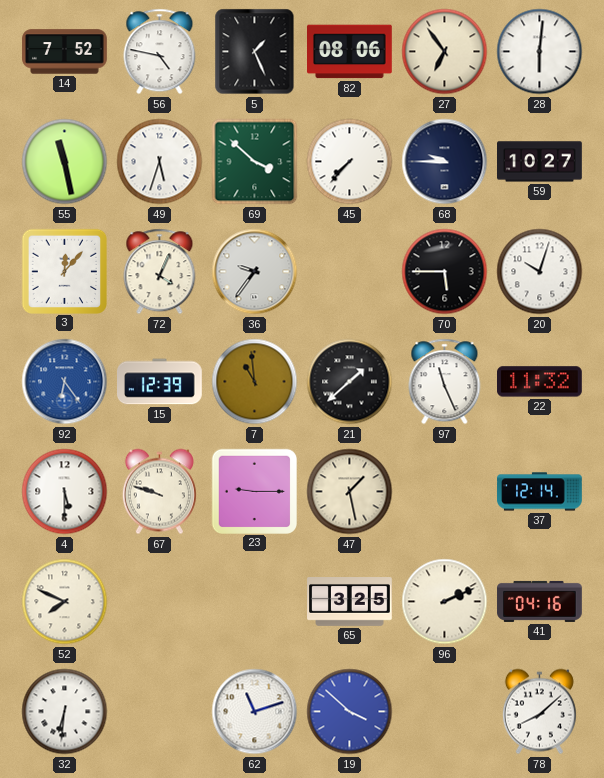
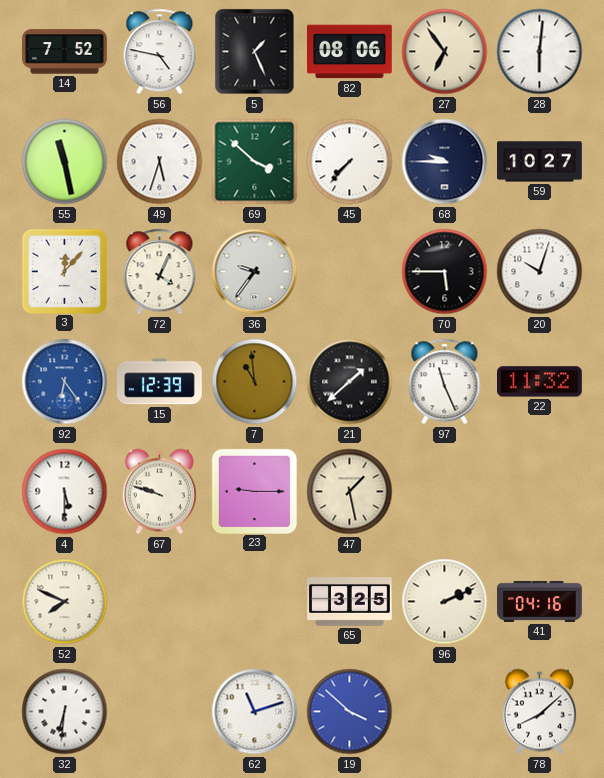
37: 12:14 -> none (540, 492)
